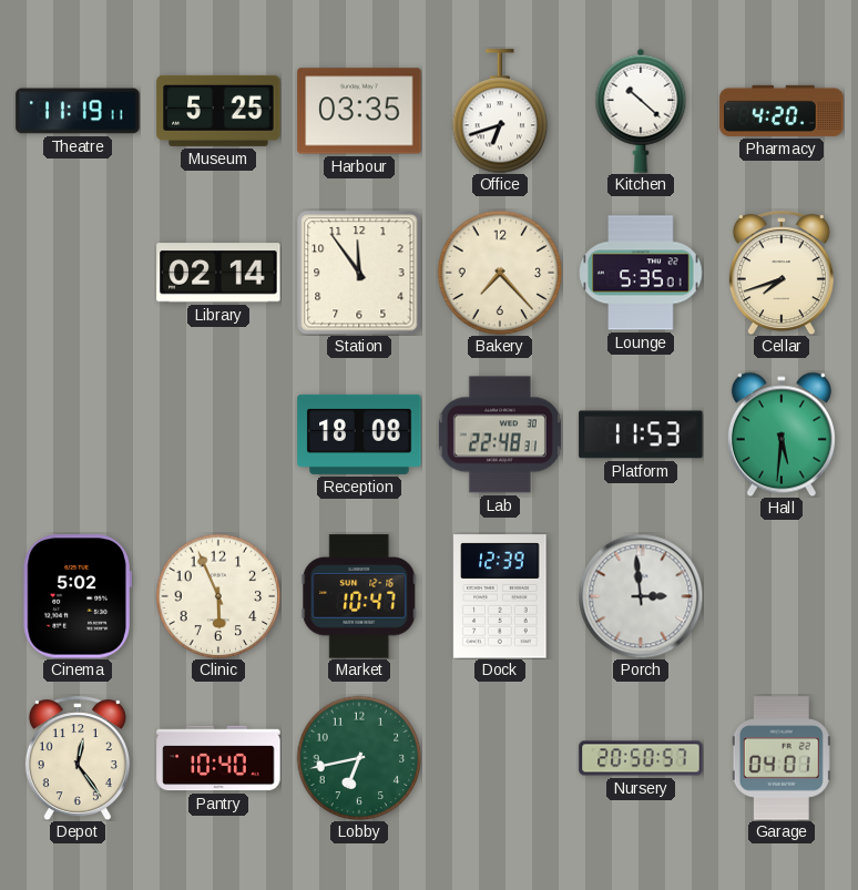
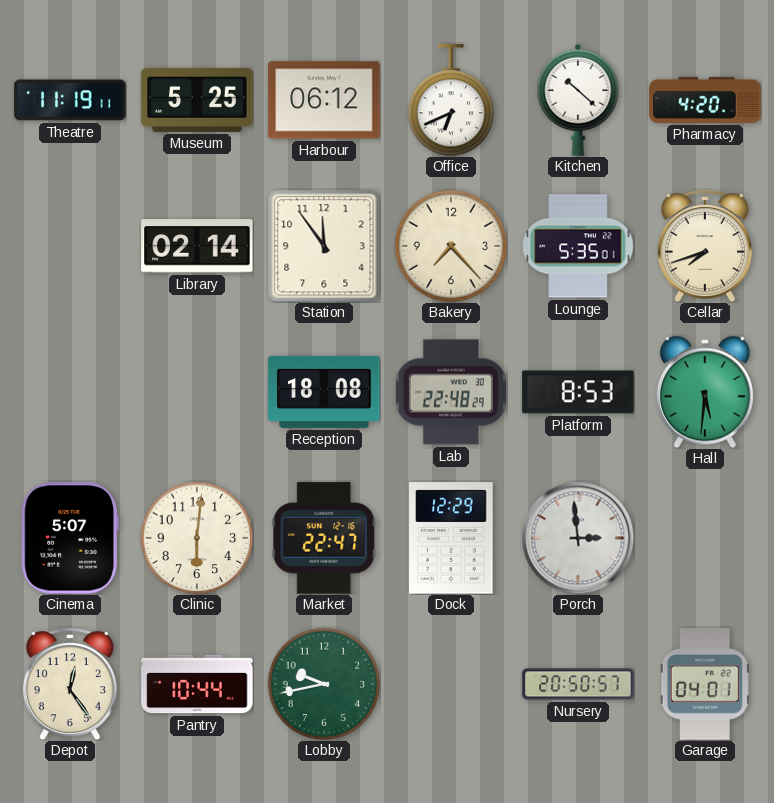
Harbour: 03:35 -> 06:12 (324, 100)
Office: 6:42 -> 6:41 (451, 100)
Lab: 22:48:31 -> 22:48:29 (451, 392)
Platform: 11:53 -> 8:53 (578, 392)
Cinema: 5:02 -> 5:07 (70, 538)
Clinic: 5:56 -> 6:01 (197, 538)
Market: 10:47 -> 22:47 (324, 538)
Dock: 12:39 -> 12:29 (451, 538)
Pantry: 10:40 -> 10:44 (197, 684)
Lobby: 6:43 -> 9:43 (324, 684)
